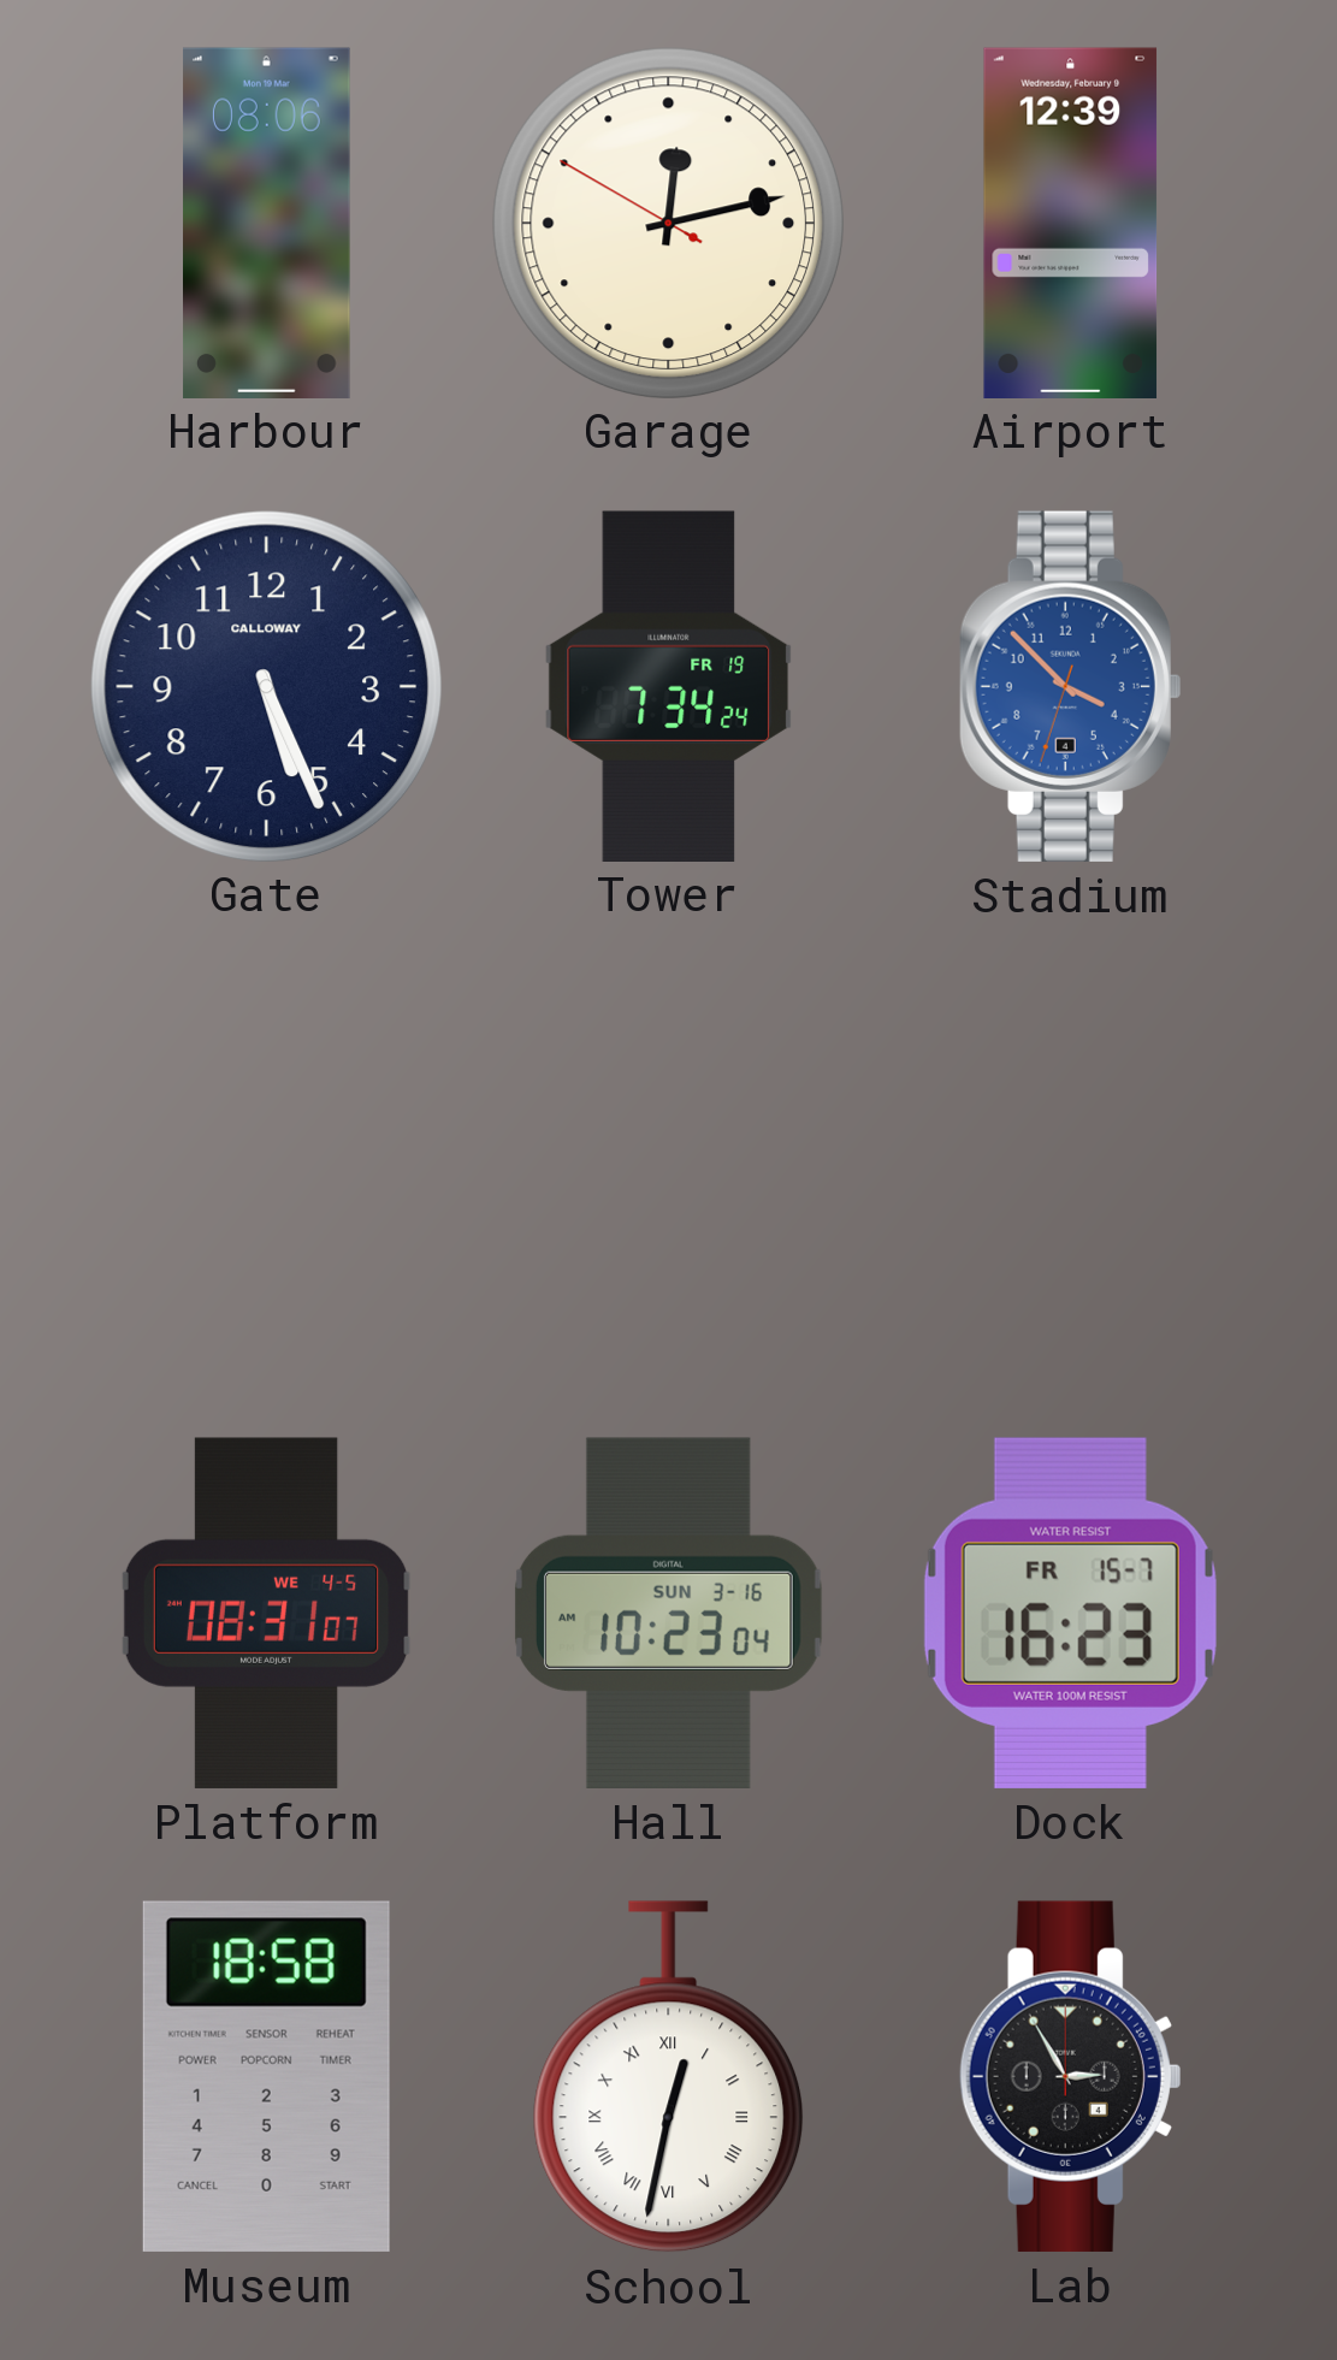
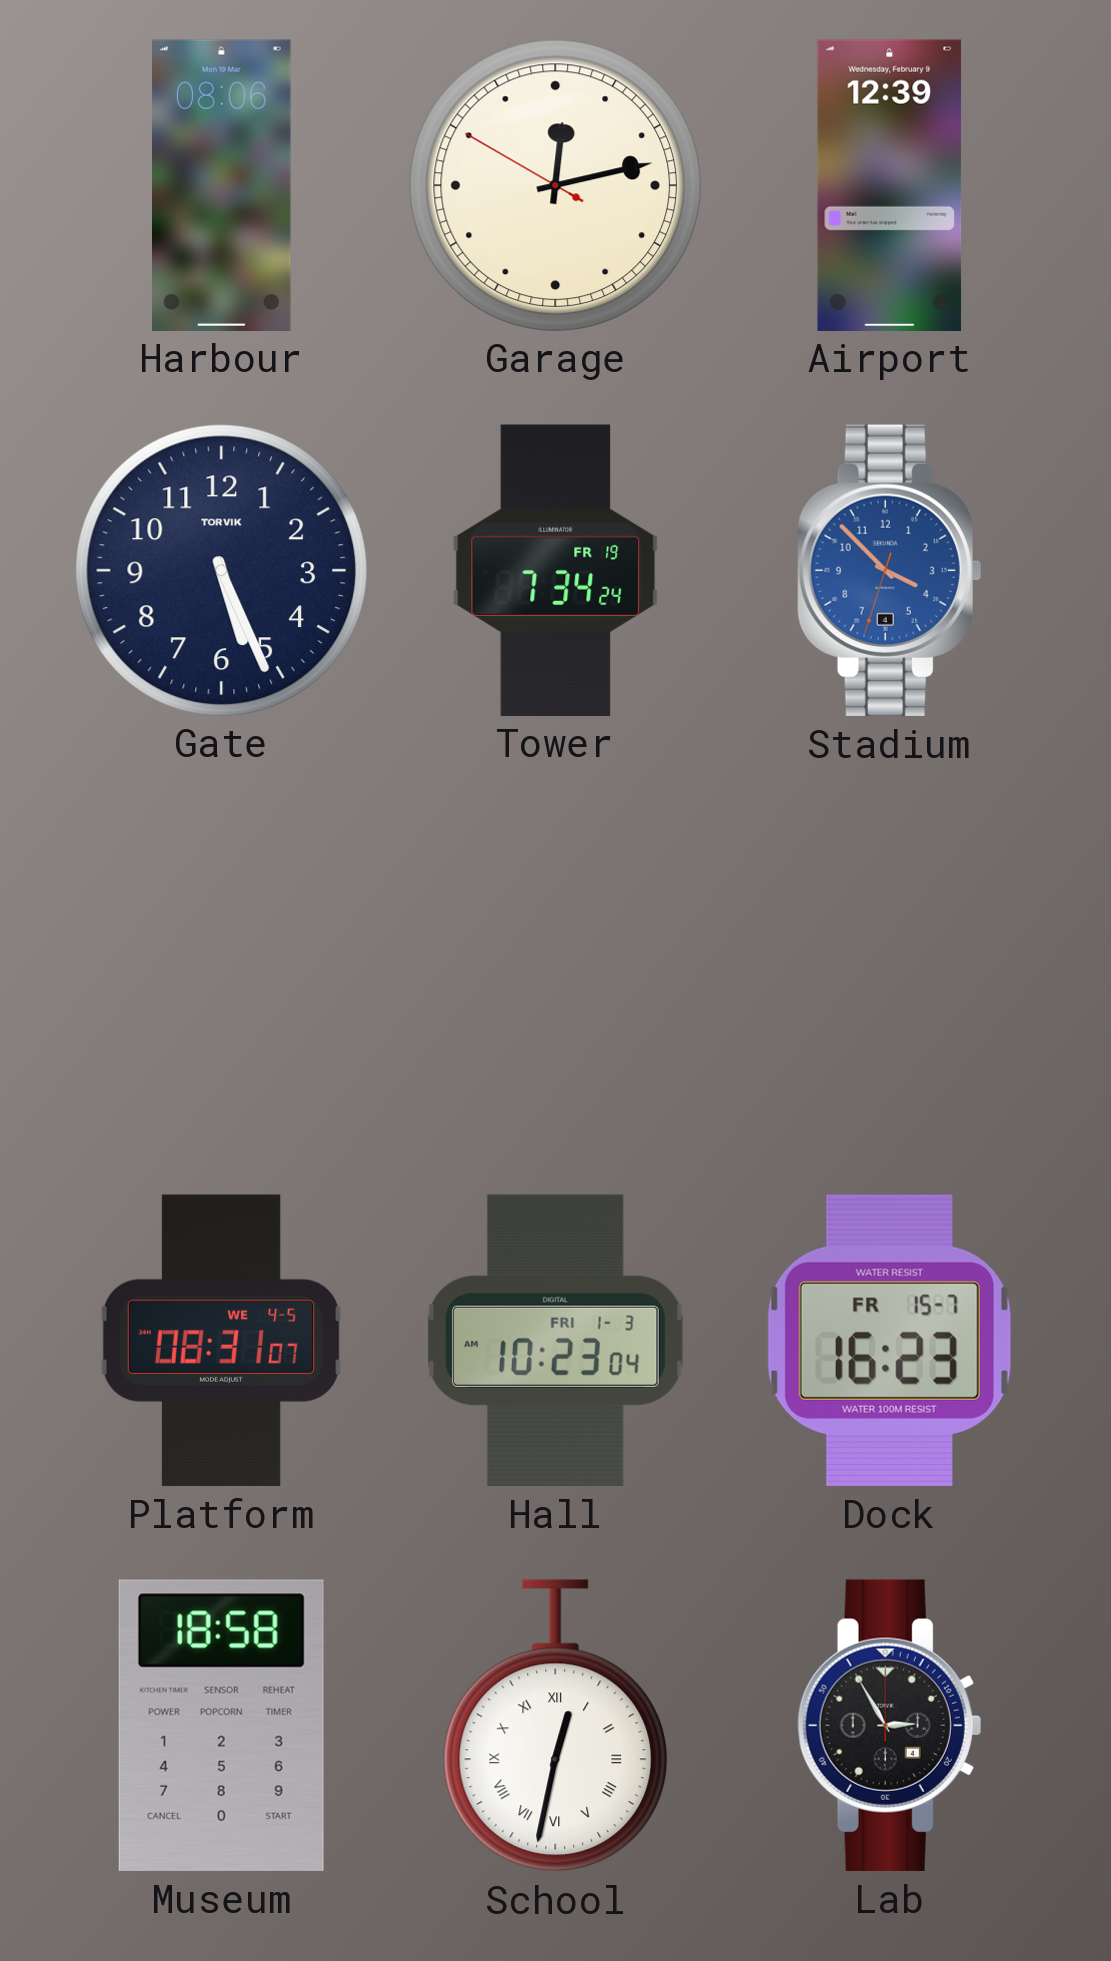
Gate brand: CALLOWAY -> TORVIK (221, 570)
Hall date: SUN 3-16 -> FRI 1-3 (555, 1340)
